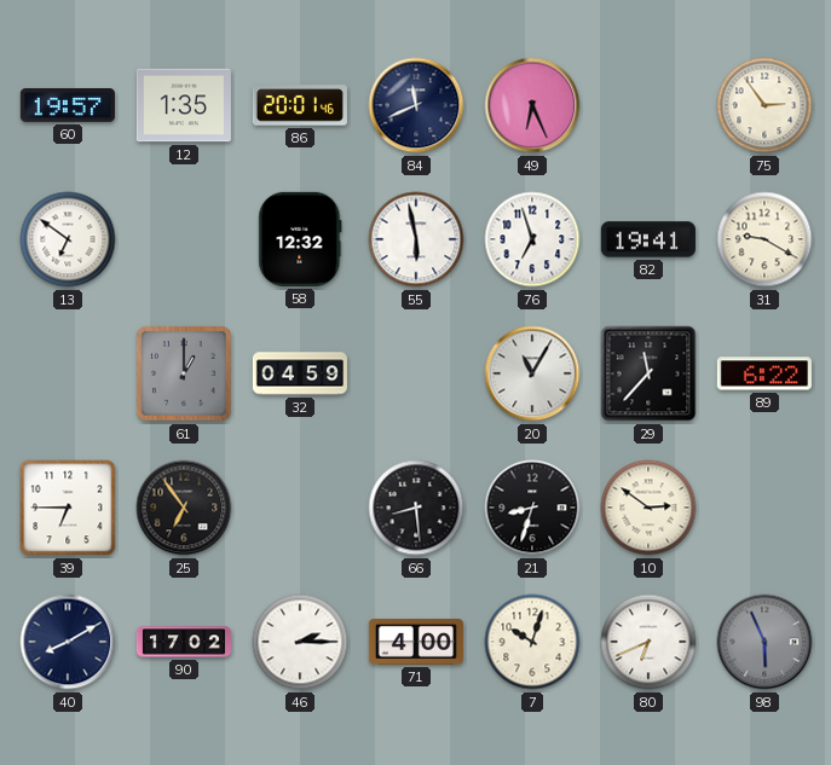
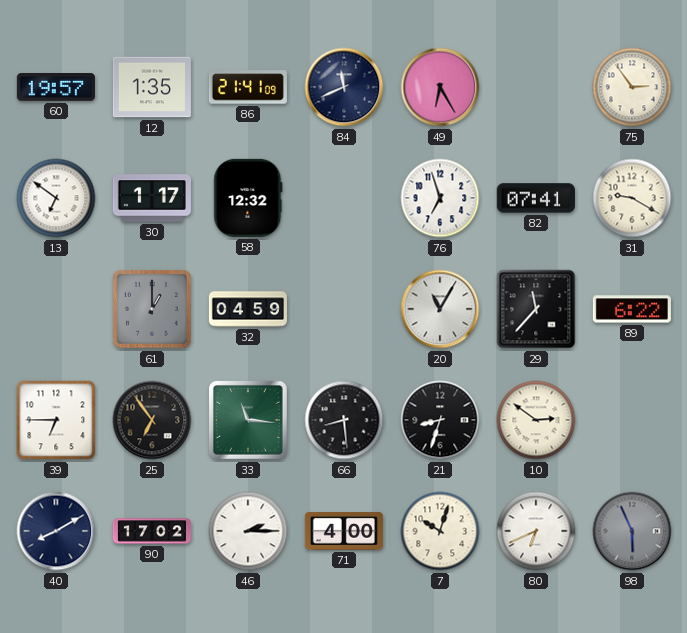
86: 20:01 -> 21:41 (248, 87)
49: 6:26 -> 6:25 (440, 87)
30: none -> 1:17 (152, 198)
55: 5:58 -> none (416, 239)
82: 19:41 -> 07:41 (536, 198)
33: none -> 11:16 (248, 420)
